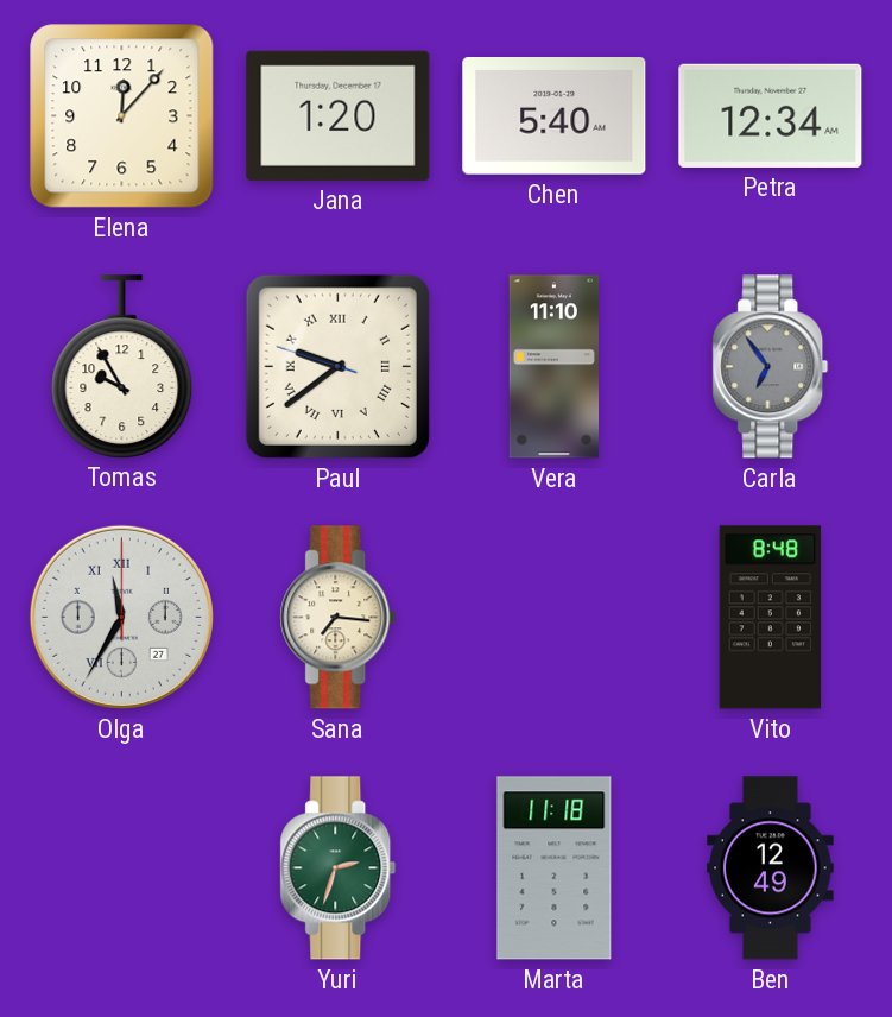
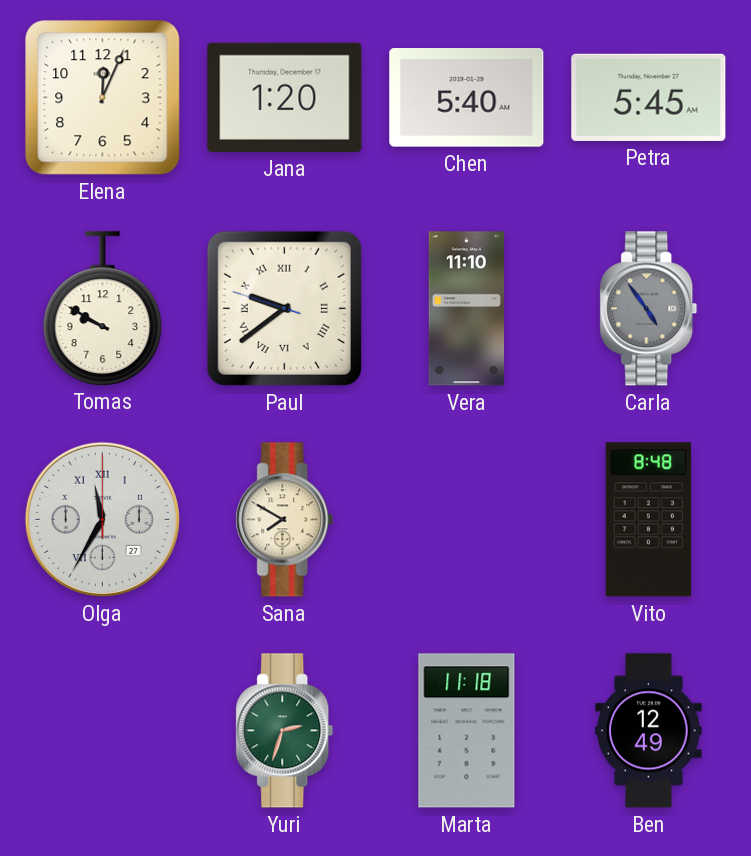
Elena: 12:07 -> 12:04 (103, 98)
Petra: 12:34 -> 5:45 (649, 97)
Tomas: 9:55 -> 9:50 (103, 308)
Carla: 6:54 -> 4:54 (649, 309)
Sana: 7:16 -> 7:50 (285, 520)
